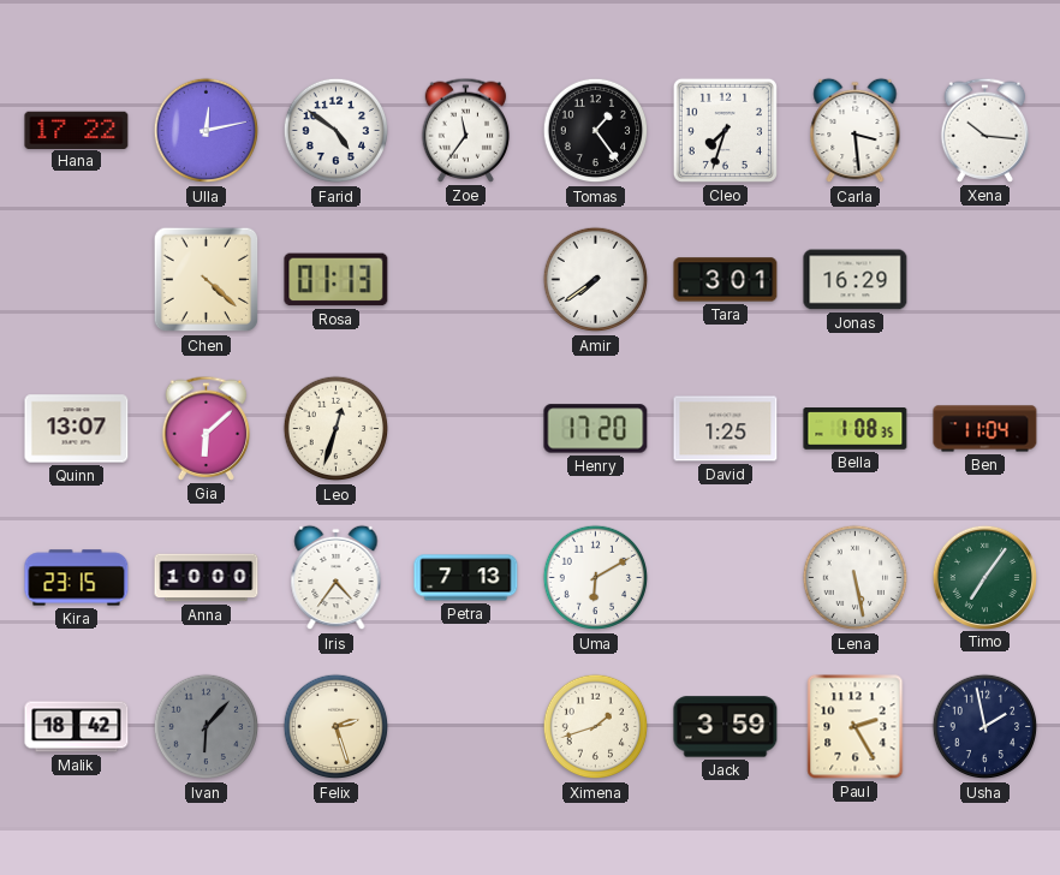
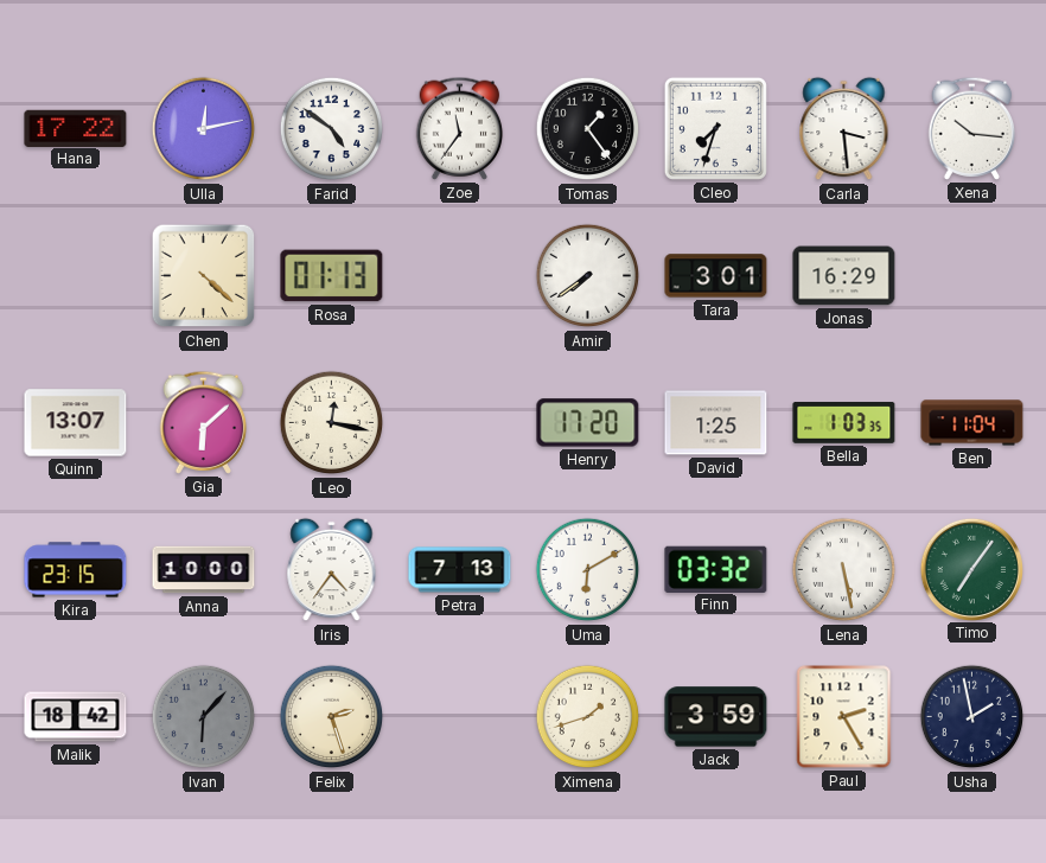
Leo: 12:33 -> 12:17 (332, 423)
Bella: 1:08 -> 1:03 (844, 423)
Finn: none -> 03:32 (716, 569)
